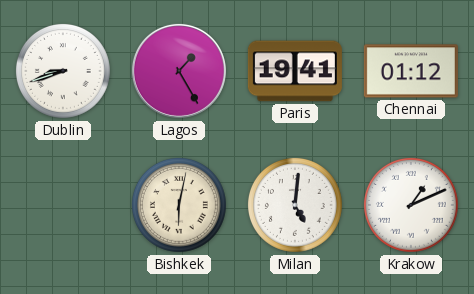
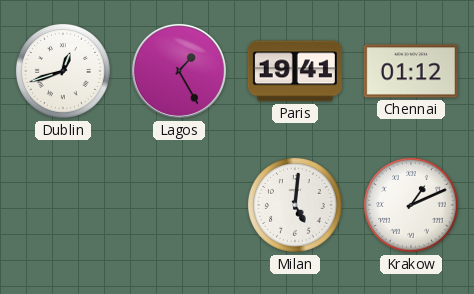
Dublin: 8:42 -> 12:42 (63, 71)
Bishkek: 6:02 -> none (179, 205)
